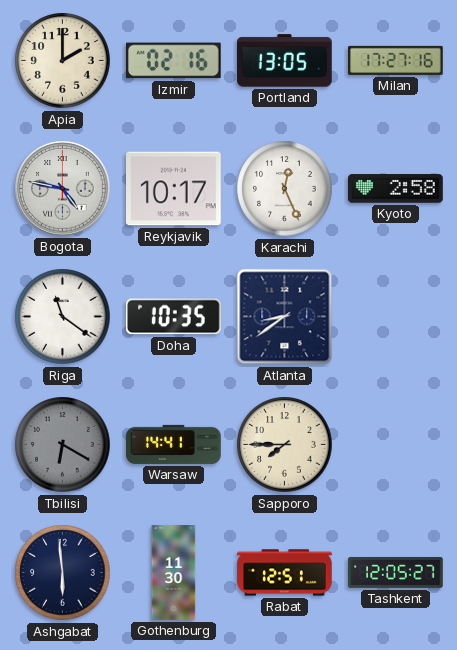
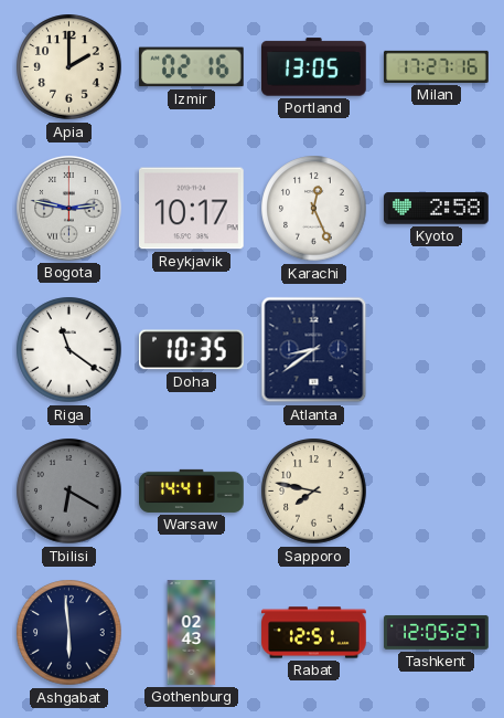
Bogota: 4:47 -> 2:47 (69, 209)
Sapporo: 7:45 -> 7:47 (314, 492)
Gothenburg: 11:30 -> 02:43 (192, 633)
